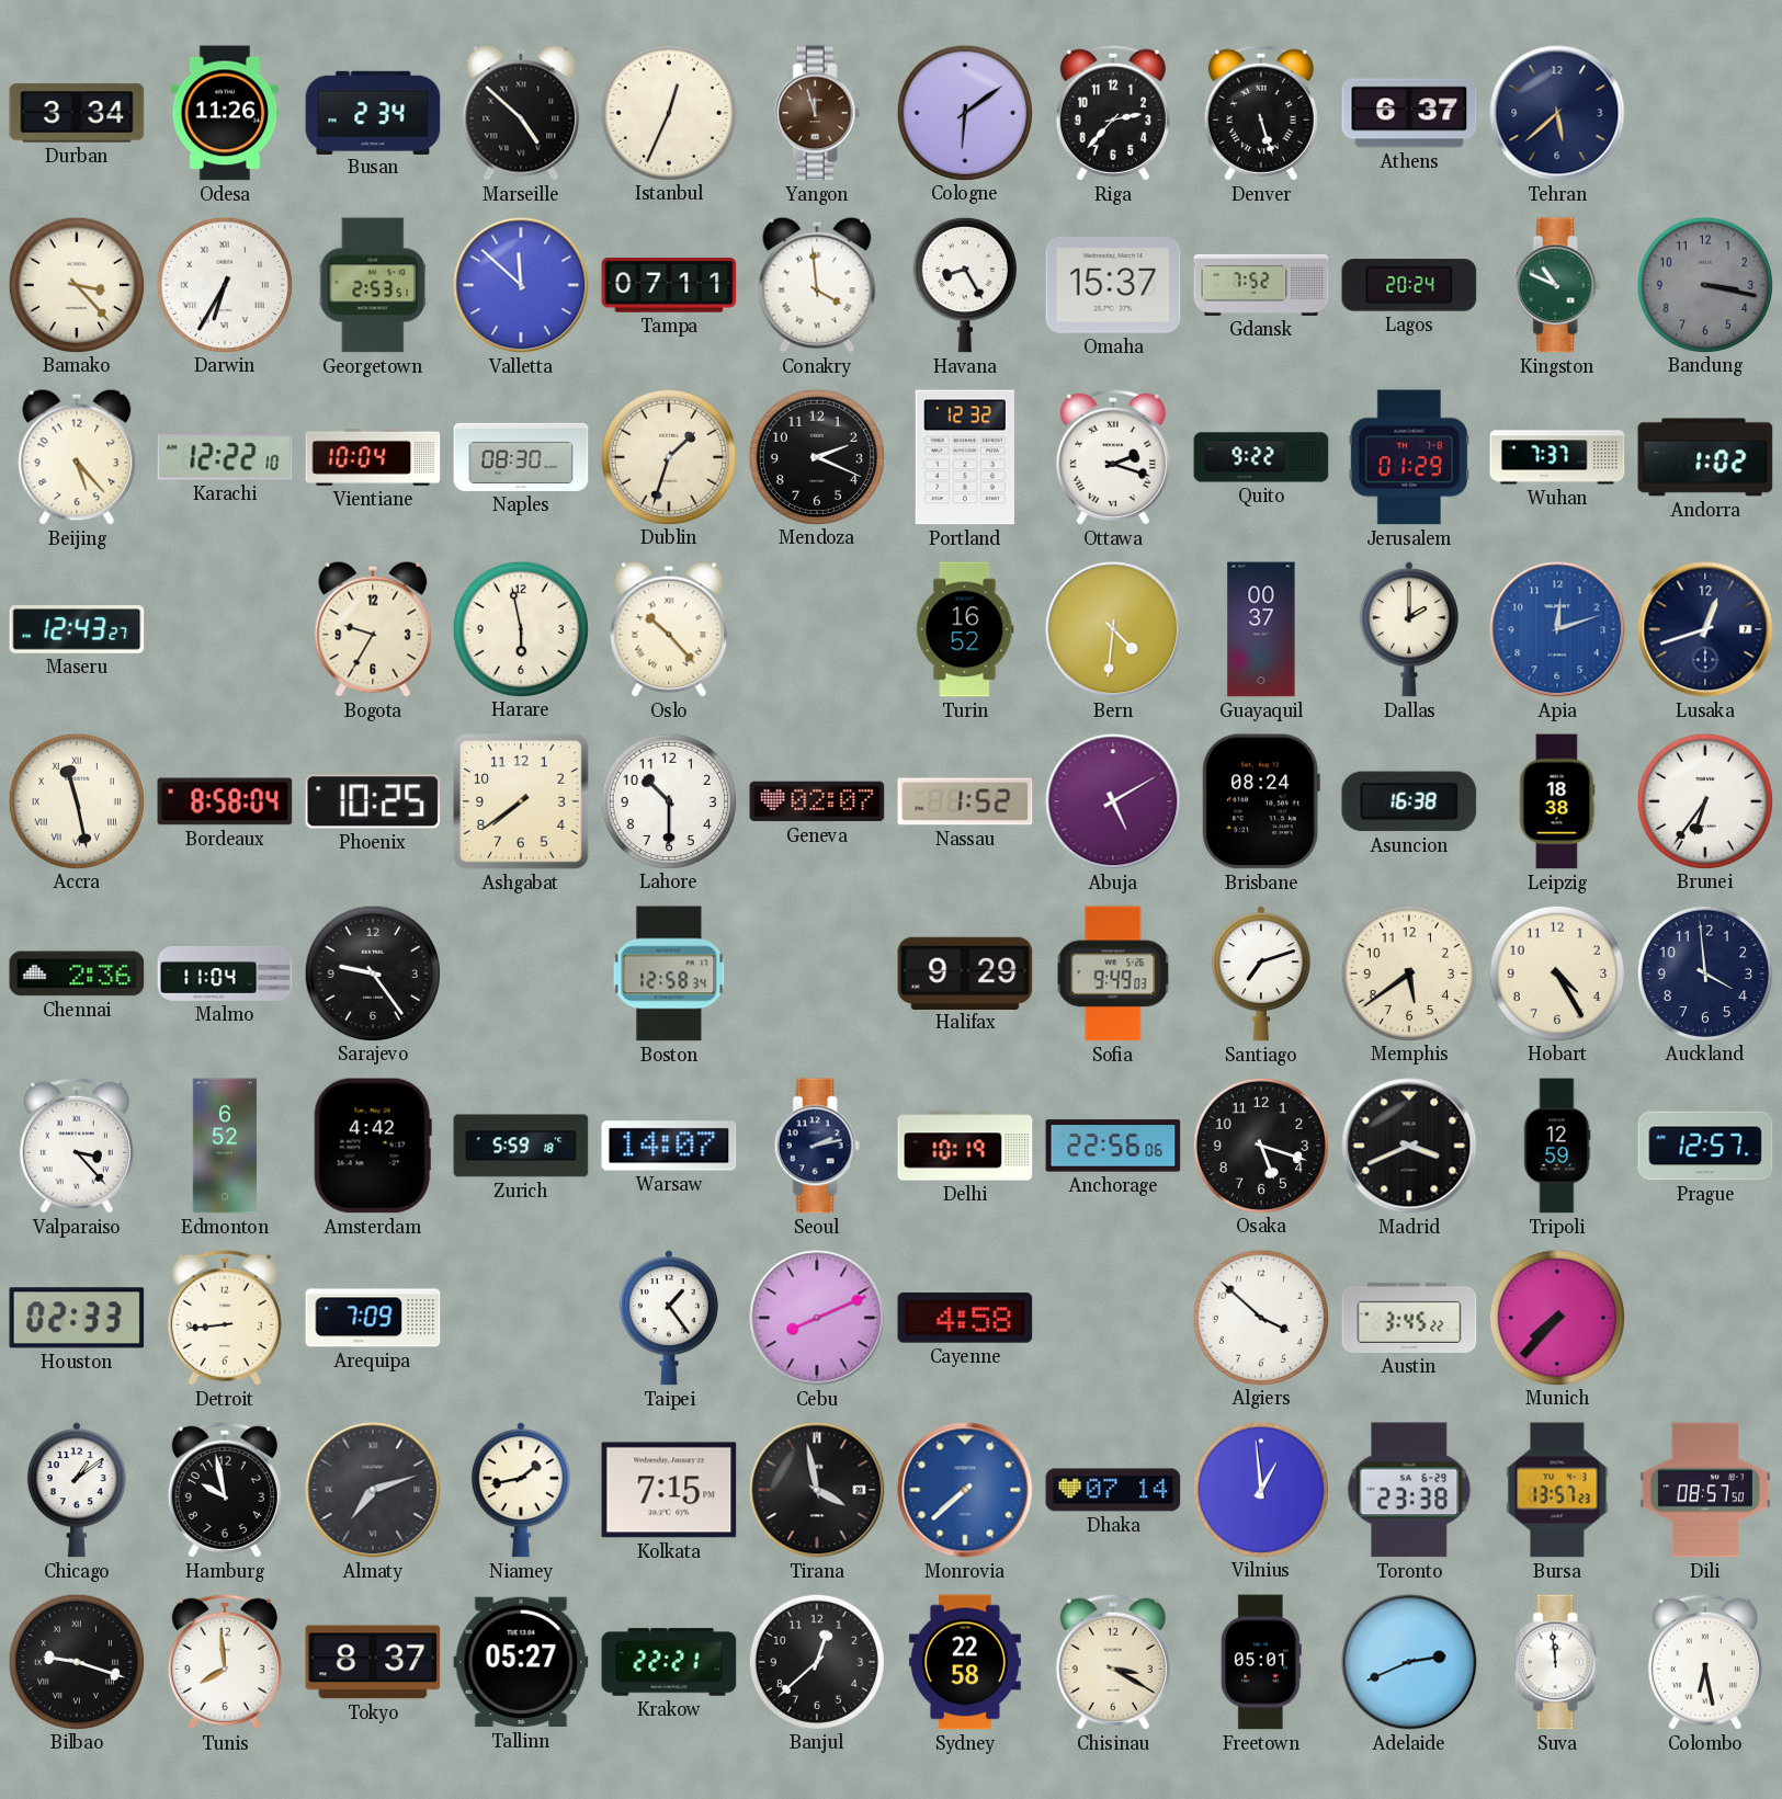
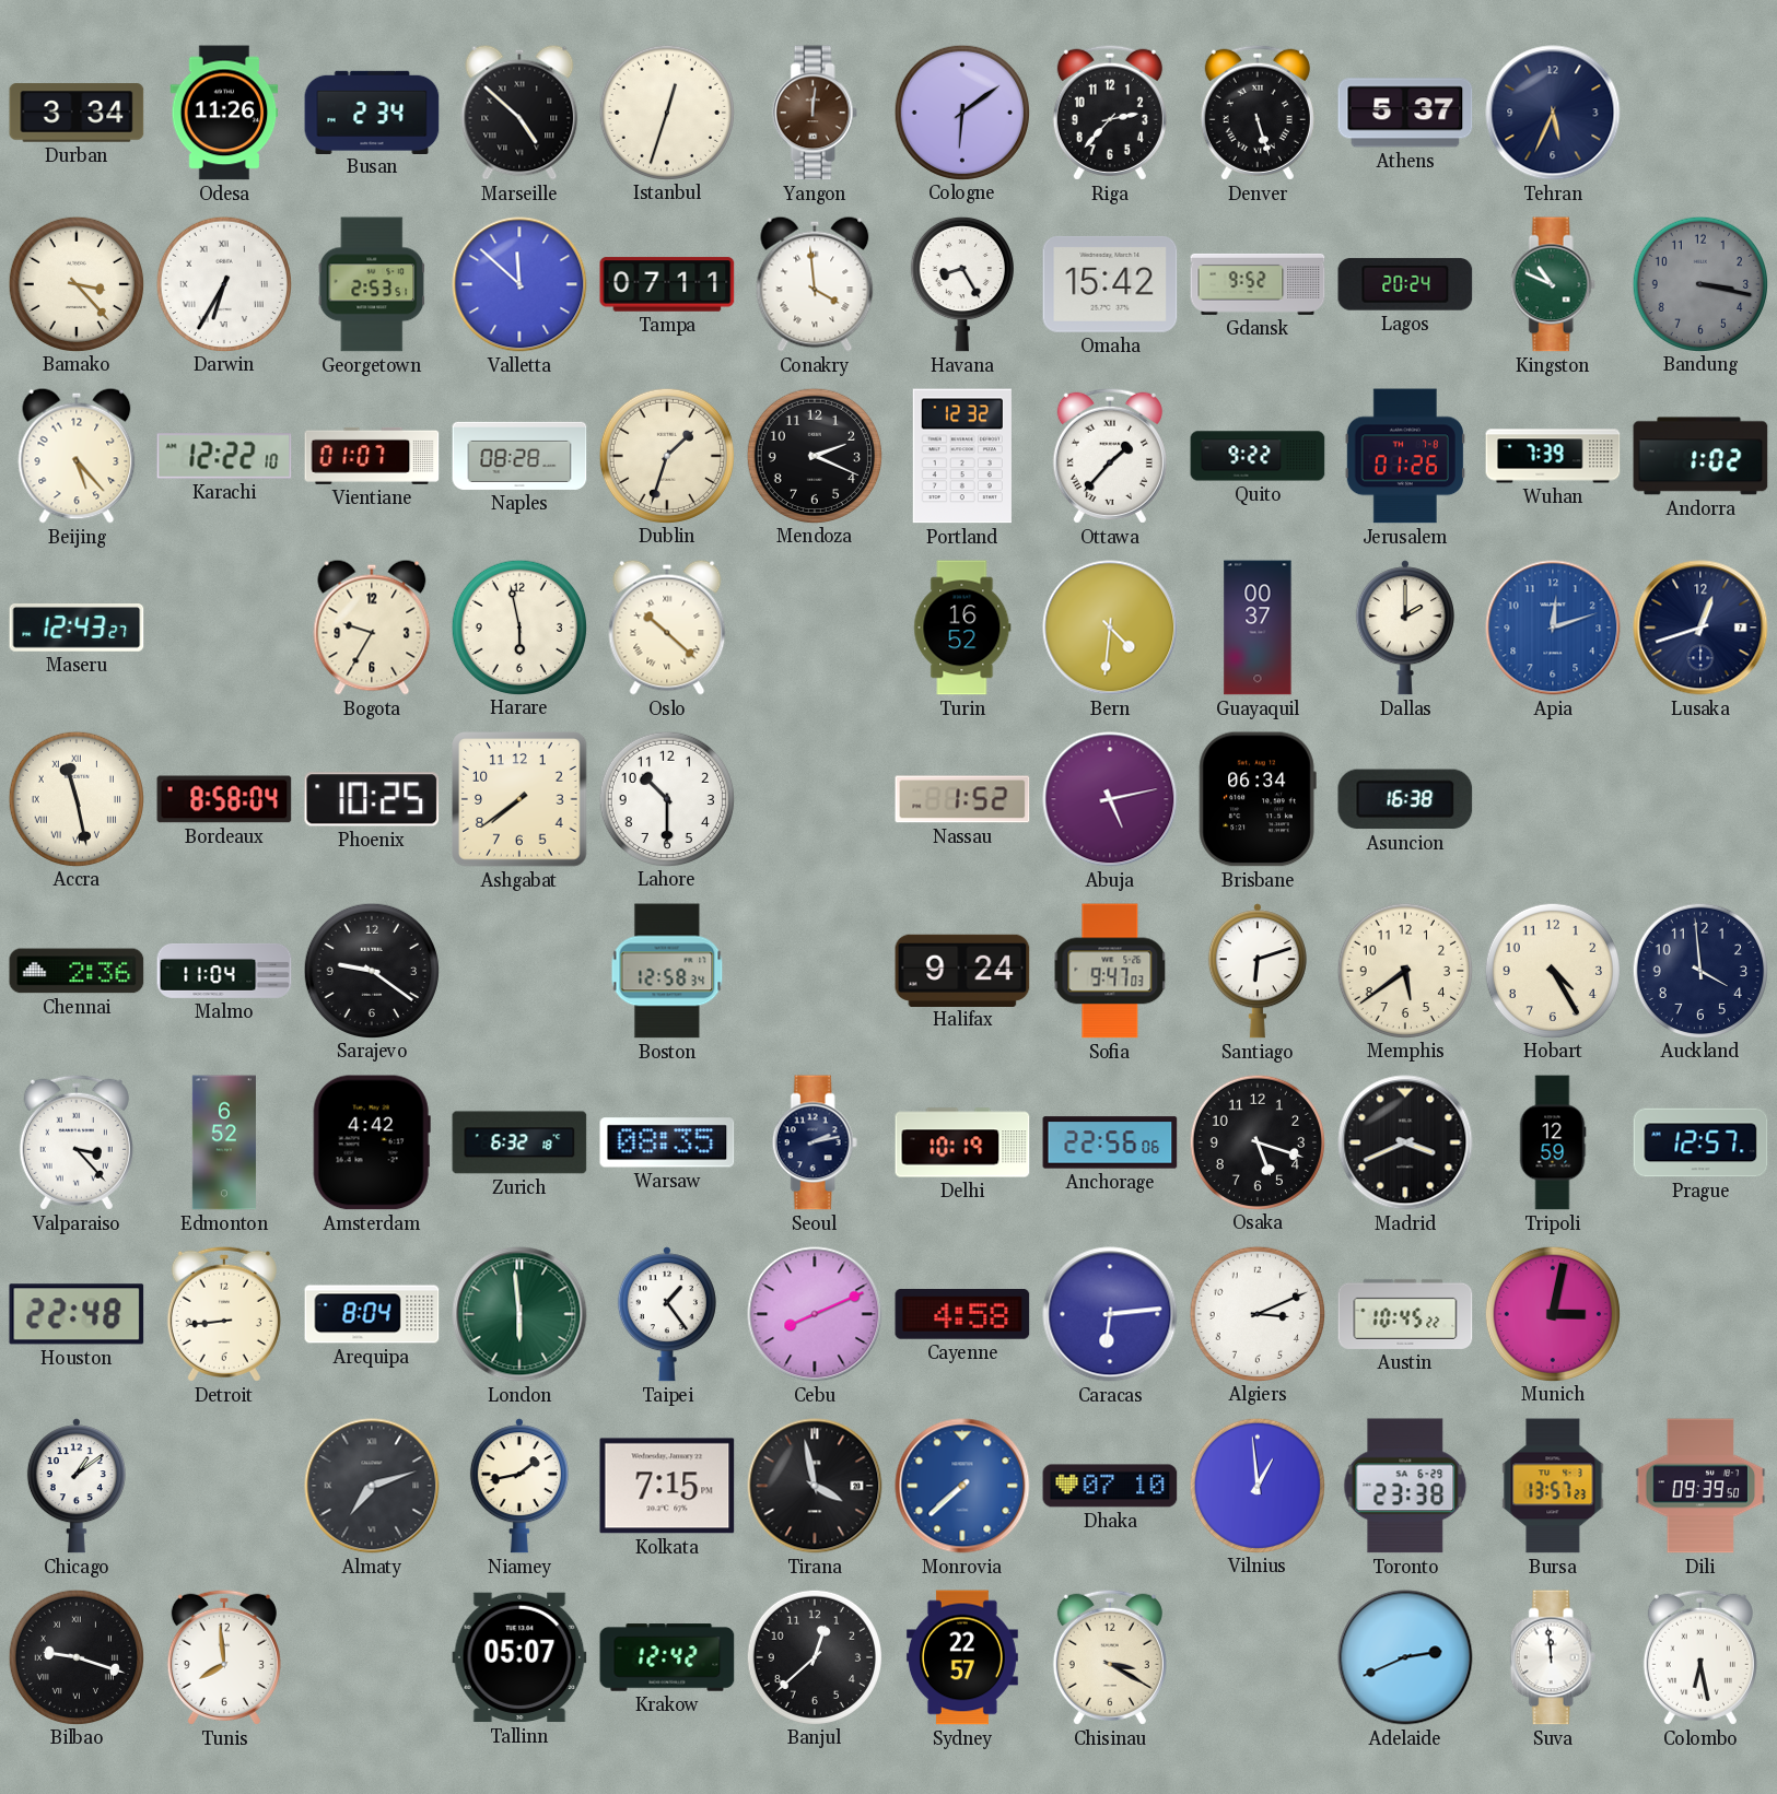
Istanbul: 12:34 -> 12:33 (666, 112)
Yangon: 11:57 -> 12:01 (815, 113)
Athens: 6:37 -> 5:37 (1405, 113)
Tehran: 5:38 -> 5:34 (1553, 113)
Omaha: 15:37 -> 15:42 (1110, 284)
Gdansk: 7:52 -> 9:52 (1258, 284)
Vientiane: 10:04 -> 01:07 (372, 456)
Naples: 08:30 -> 08:28 (519, 456)
Ottawa: 2:18 -> 1:37 (1110, 456)
Jerusalem: 01:29 -> 01:26 (1404, 456)
Wuhan: 7:37 -> 7:39 (1553, 456)
Oslo: 10:23 -> 10:22 (667, 628)
Geneva: 02:07 -> none (817, 801)
Abuja: 5:10 -> 5:13 (1110, 799)
Brisbane: 08:24 -> 06:34 (1258, 799)
Leipzig: 18:38 -> none (1557, 801)
Brunei: 6:36 -> none (1704, 800)
Sarajevo: 9:24 -> 9:21 (371, 970)
Halifax: 9:29 -> 9:24 (962, 970)
Sofia: 9:49 -> 9:47 (1110, 971)
Santiago: 7:12 -> 6:12 (1258, 971)
Zurich: 5:59 -> 6:32 (519, 1142)
Warsaw: 14:07 -> 08:35 (667, 1142)
Houston: 02:33 -> 22:48 (77, 1314)
Arequipa: 7:09 -> 8:04 (372, 1314)
London: none -> 5:59 (519, 1314)
Caracas: none -> 6:14 (1110, 1314)
Algiers: 3:52 -> 3:11 (1256, 1313)
Austin: 3:45 -> 10:45 (1405, 1314)
Munich: 7:37 -> 3:02 (1552, 1313)
Hamburg: 9:58 -> none (225, 1490)
Dhaka: 07:14 -> 07:10 (1110, 1486)
Dili: 08:57 -> 09:39 (1700, 1486)
Tokyo: 8:37 -> none (373, 1662)
Tallinn: 05:27 -> 05:07 (519, 1657)
Krakow: 22:21 -> 12:42 (667, 1657)
Sydney: 22:58 -> 22:57 (962, 1657)
Freetown: 05:01 -> none (1261, 1662)
